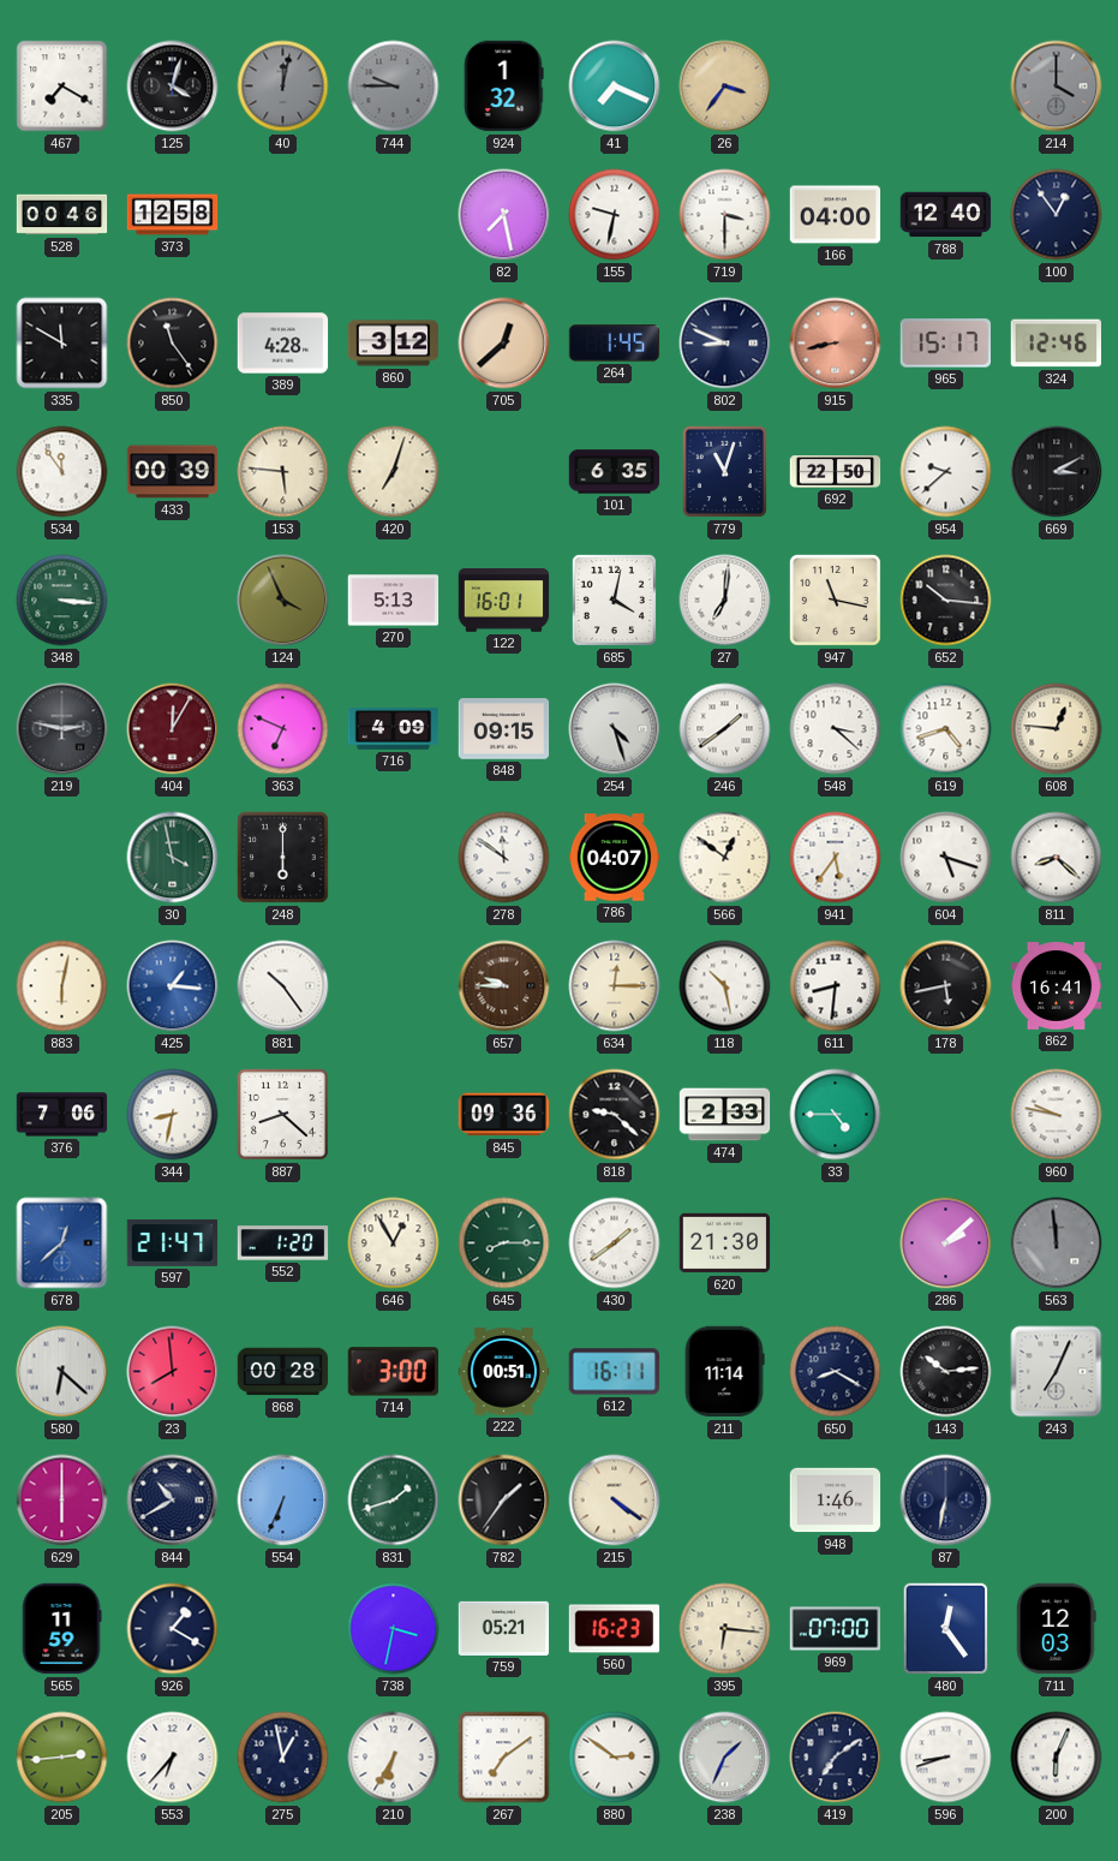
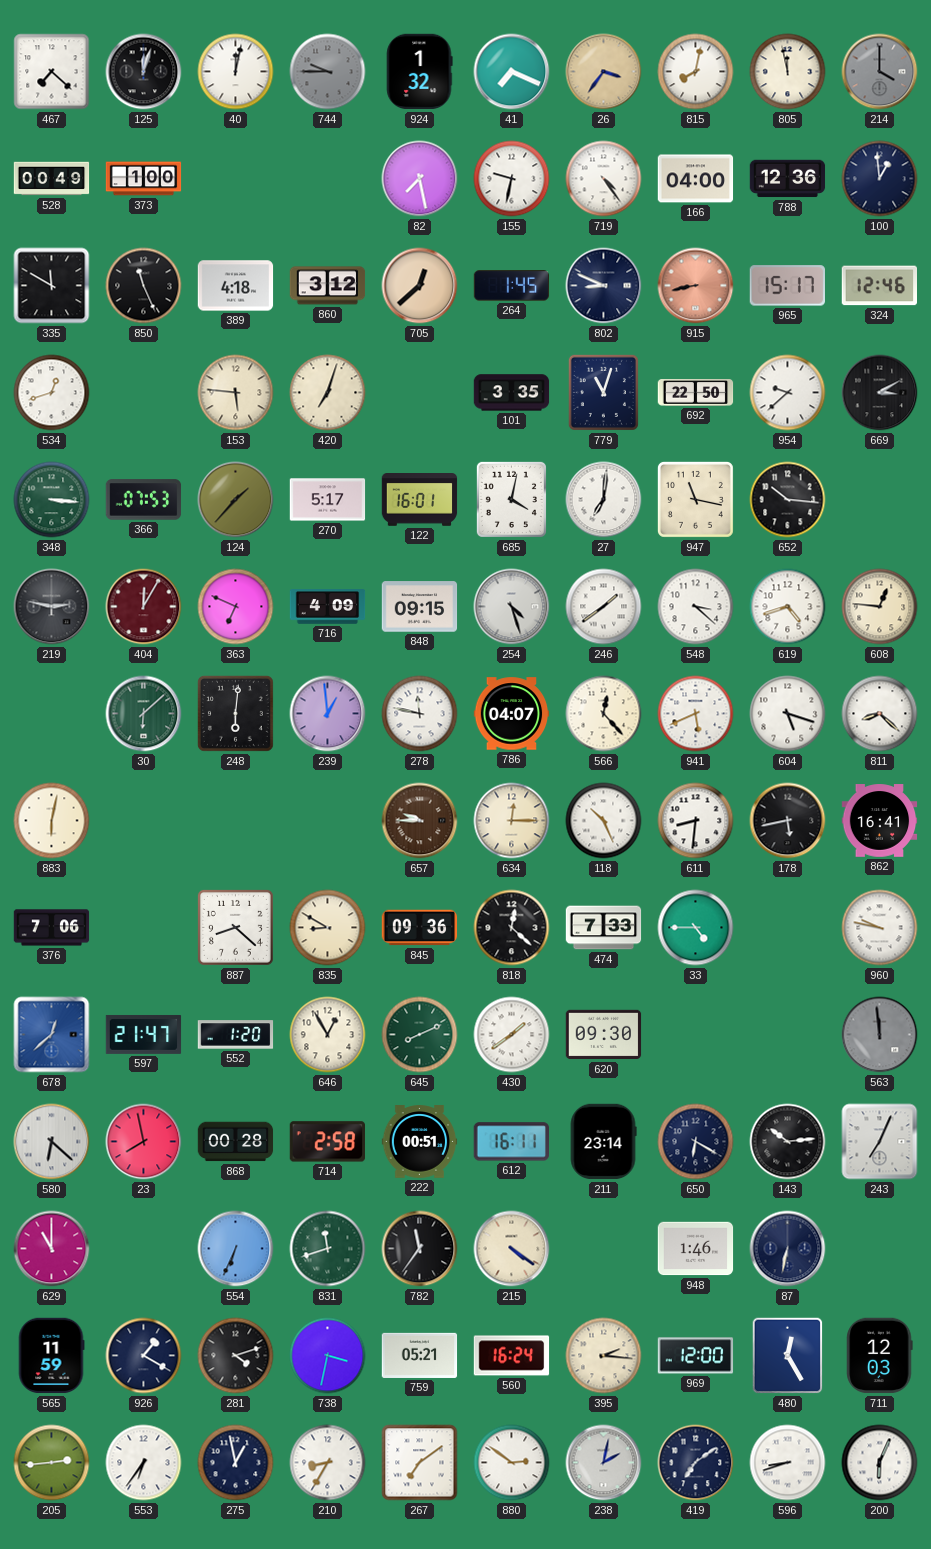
467: 7:20 -> 7:22 (52, 72)
125: 4:03 -> 12:03 (144, 72)
40 dial: grey -> white (236, 72)
815: none -> 8:02 (696, 72)
805: none -> 11:58 (788, 72)
528: 00:46 -> 00:49 (52, 179)
373: 12:58 -> 1:00 (144, 179)
719: 3:30 -> 4:24 (604, 179)
788: 12:40 -> 12:36 (788, 179)
100: 12:54 -> 12:59 (880, 179)
850: 11:24 -> 11:26 (144, 286)
389: 4:28 -> 4:18 (236, 286)
534: 11:54 -> 12:42 (52, 393)
433: 00:39 -> none (173, 472)
101: 6:35 -> 3:35 (512, 393)
366: none -> 07:53 (144, 500)
124: 3:56 -> 1:37 (236, 500)
270: 5:13 -> 5:17 (328, 500)
30: 3:58 -> 6:08 (144, 714)
248: 6:00 -> 6:01 (235, 713)
239: none -> 12:59 (328, 714)
278: 11:51 -> 11:47 (420, 714)
566: 12:51 -> 12:23 (604, 714)
941: 5:36 -> 5:41 (696, 714)
425: 1:16 -> none (173, 986)
881: 10:24 -> none (283, 986)
118: 10:28 -> 10:26 (604, 821)
344: 8:32 -> none (173, 1115)
835: none -> 8:50 (328, 928)
818: 9:22 -> 12:22 (512, 928)
474: 2:33 -> 7:33 (604, 928)
645: 8:15 -> 8:11 (420, 1035)
620: 21:30 -> 09:30 (604, 1035)
286: 2:08 -> none (946, 1243)
23: 7:59 -> 7:58 (144, 1142)
714: 3:00 -> 2:58 (327, 1142)
211: 11:14 -> 23:14 (603, 1142)
650: 8:20 -> 6:20 (696, 1142)
629: 6:00 -> 11:00 (52, 1249)
844: 10:40 -> none (173, 1501)
831: 1:42 -> 11:42 (328, 1249)
782: 1:36 -> 11:36 (420, 1249)
281: none -> 4:12 (236, 1356)
560: 16:23 -> 16:24 (512, 1356)
395: 6:16 -> 2:16 (604, 1356)
969: 07:00 -> 12:00 (696, 1356)
480: 12:24 -> 12:25 (788, 1356)
553: 6:37 -> 6:36 (144, 1463)
210: 6:35 -> 8:35 (328, 1463)
238: 1:34 -> 2:02 (604, 1463)
